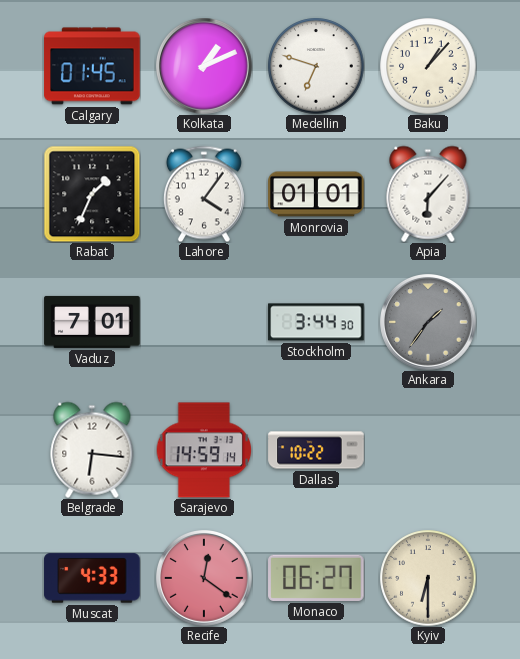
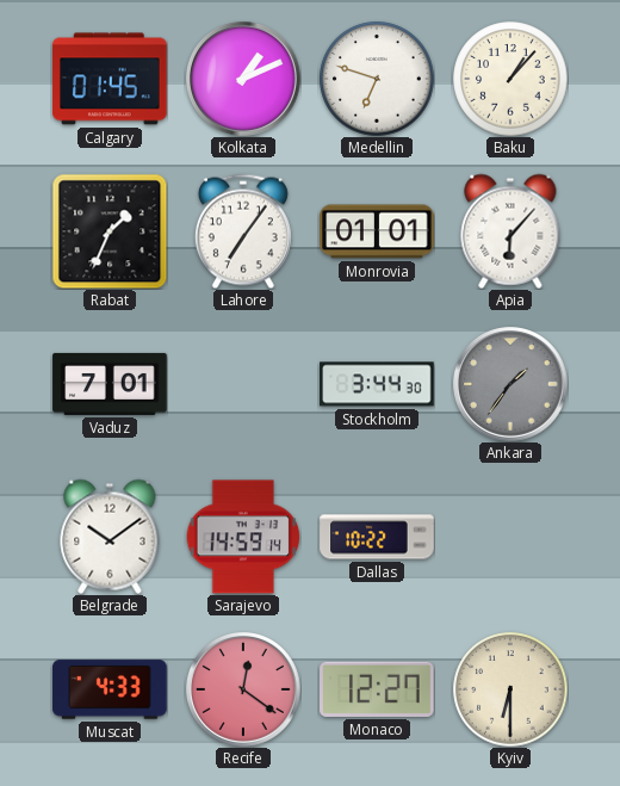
Lahore: 4:06 -> 7:06 (243, 231)
Belgrade: 6:16 -> 10:09 (110, 537)
Monaco: 06:27 -> 12:27 (377, 689)
